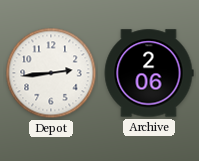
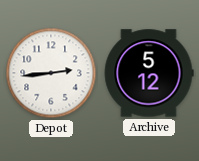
Archive: 2:06 -> 5:12 (149, 73)
